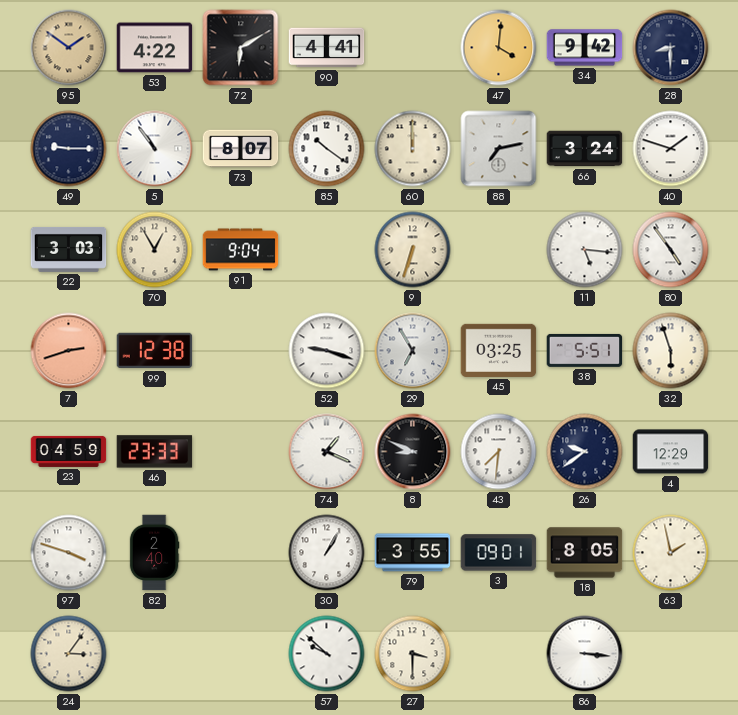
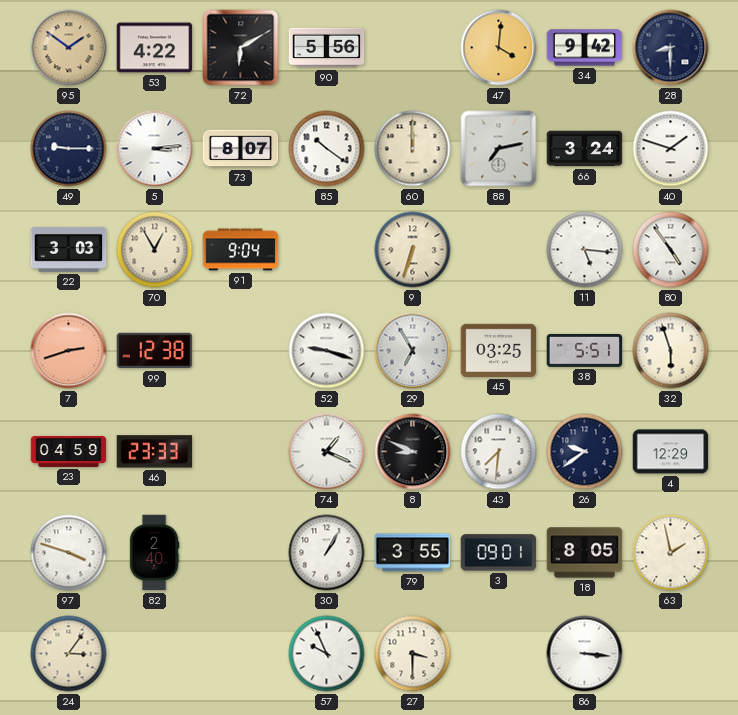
90: 4:41 -> 5:56 (327, 48)
5: 10:54 -> 3:14 (155, 149)
57: 9:52 -> 9:56 (327, 654)
